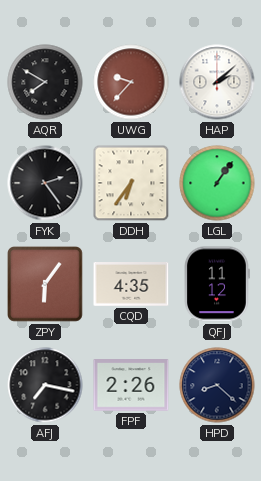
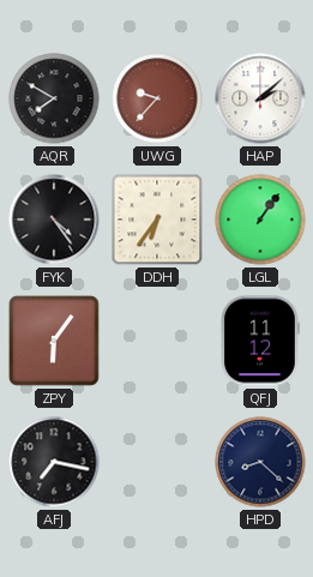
FYK: 2:24 -> 4:24 (54, 220)
CQD: 4:35 -> none (131, 285)
FPF: 2:26 -> none (131, 385)
